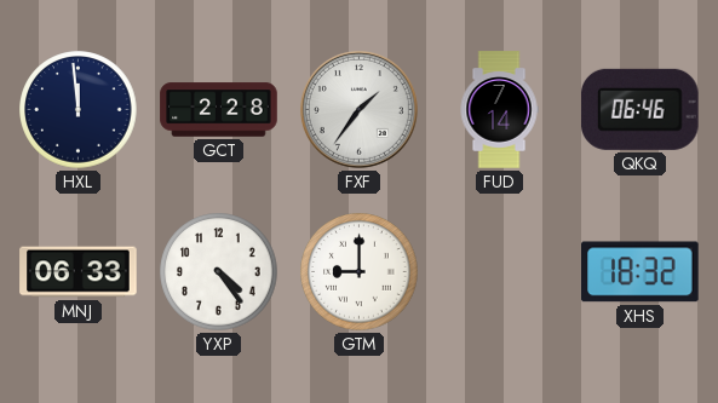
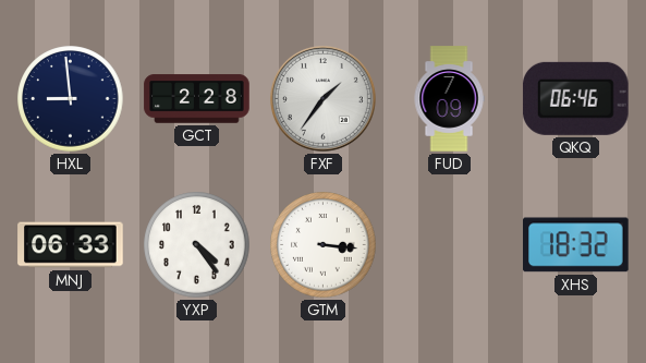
HXL: 11:59 -> 8:59 (71, 99)
FUD: 7:14 -> 7:09 (449, 99)
GTM: 9:00 -> 3:16 (324, 245)
